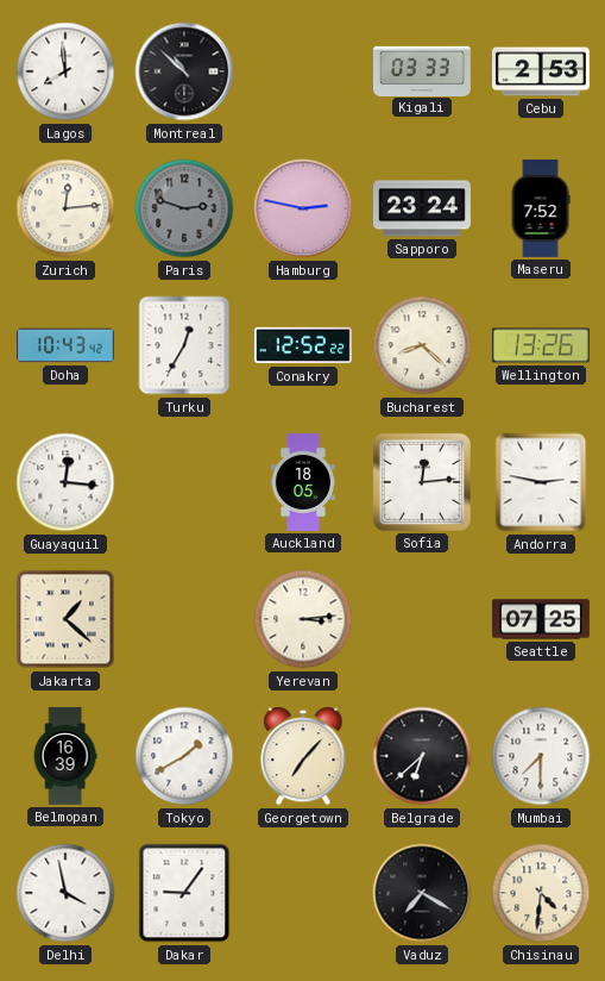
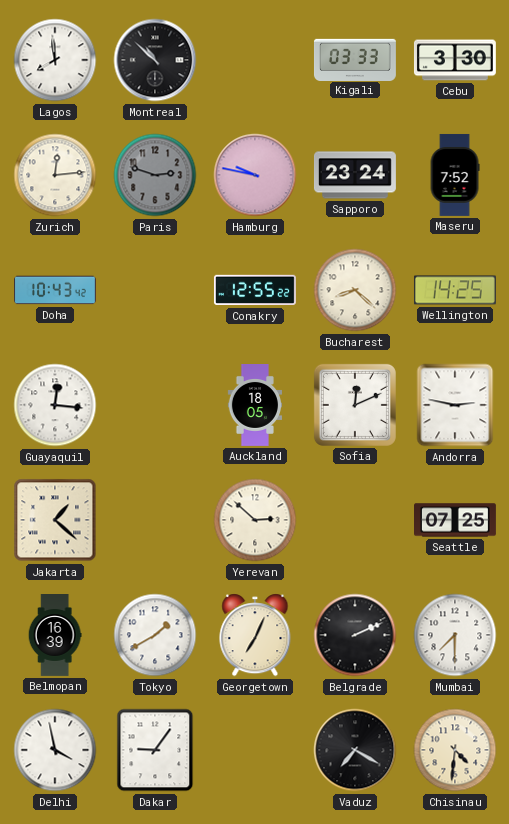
Cebu: 2:53 -> 3:30 (455, 60)
Hamburg: 2:47 -> 9:47 (255, 175)
Turku: 12:35 -> none (184, 345)
Conakry: 12:52 -> 12:55 (255, 290)
Wellington: 13:26 -> 14:25 (455, 290)
Sofia: 12:14 -> 12:11 (355, 405)
Yerevan: 3:14 -> 2:52 (255, 520)
Georgetown: 7:07 -> 7:04 (255, 635)
Belgrade: 6:38 -> 2:11 (355, 635)
